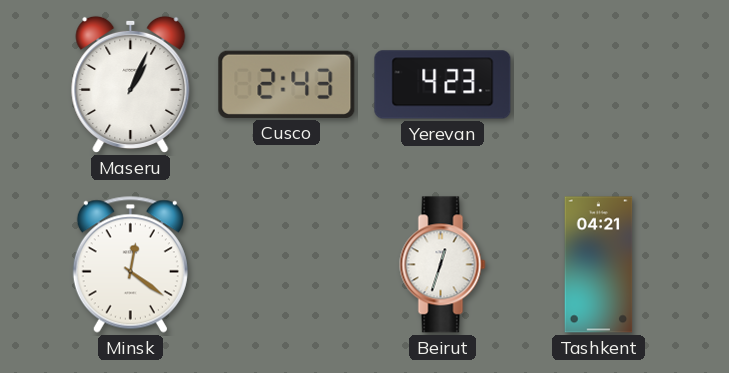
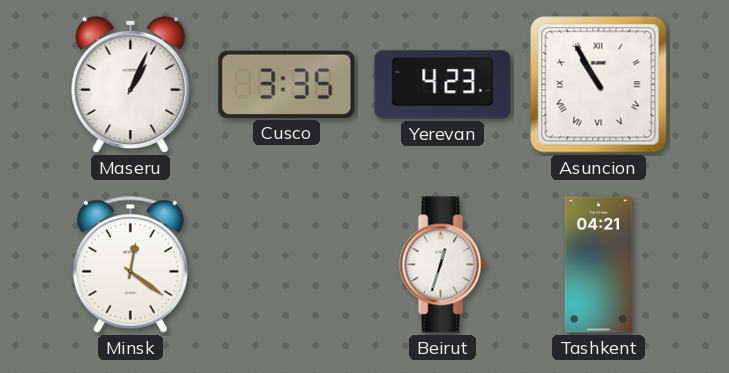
Cusco: 2:43 -> 3:35 (287, 84)
Asuncion: none -> 10:55 (599, 85)
